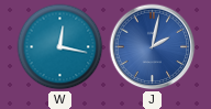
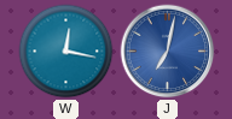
J: 2:02 -> 7:02 (168, 52)
